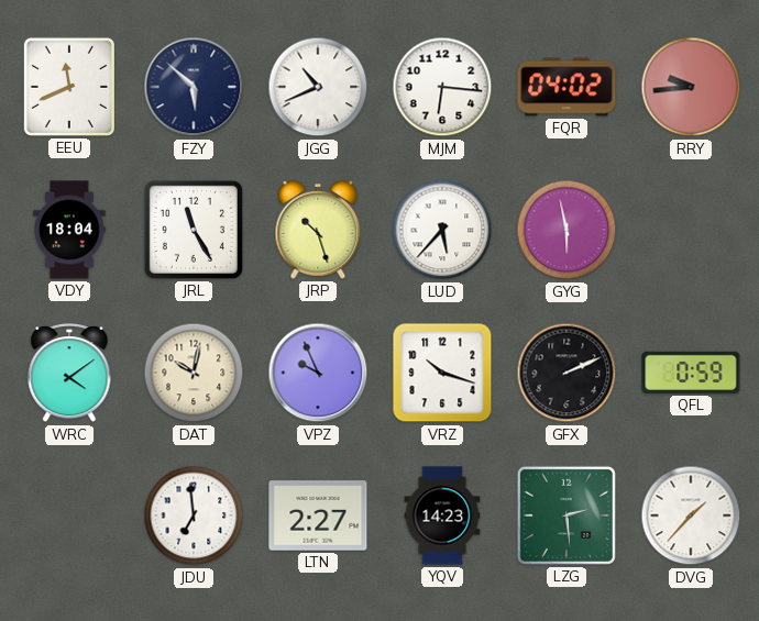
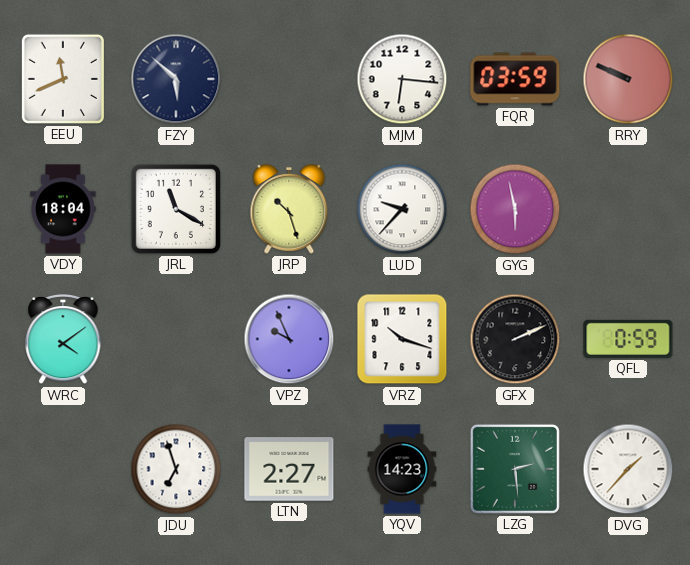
JGG: 10:41 -> none (318, 87)
FQR: 04:02 -> 03:59 (515, 79)
RRY: 9:44 -> 9:49 (628, 79)
JRL: 11:25 -> 11:20 (176, 209)
LUD: 5:37 -> 9:37 (402, 209)
DAT: 10:02 -> none (194, 373)
JDU: 6:59 -> 6:57 (176, 469)
